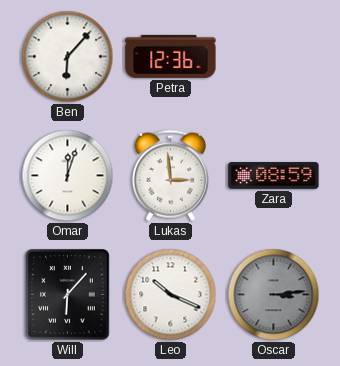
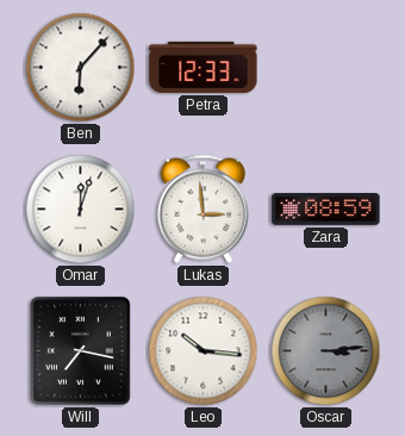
Petra: 12:36 -> 12:33 (204, 67)
Will: 6:07 -> 7:17 (81, 351)
Leo: 10:19 -> 10:16 (204, 351)
